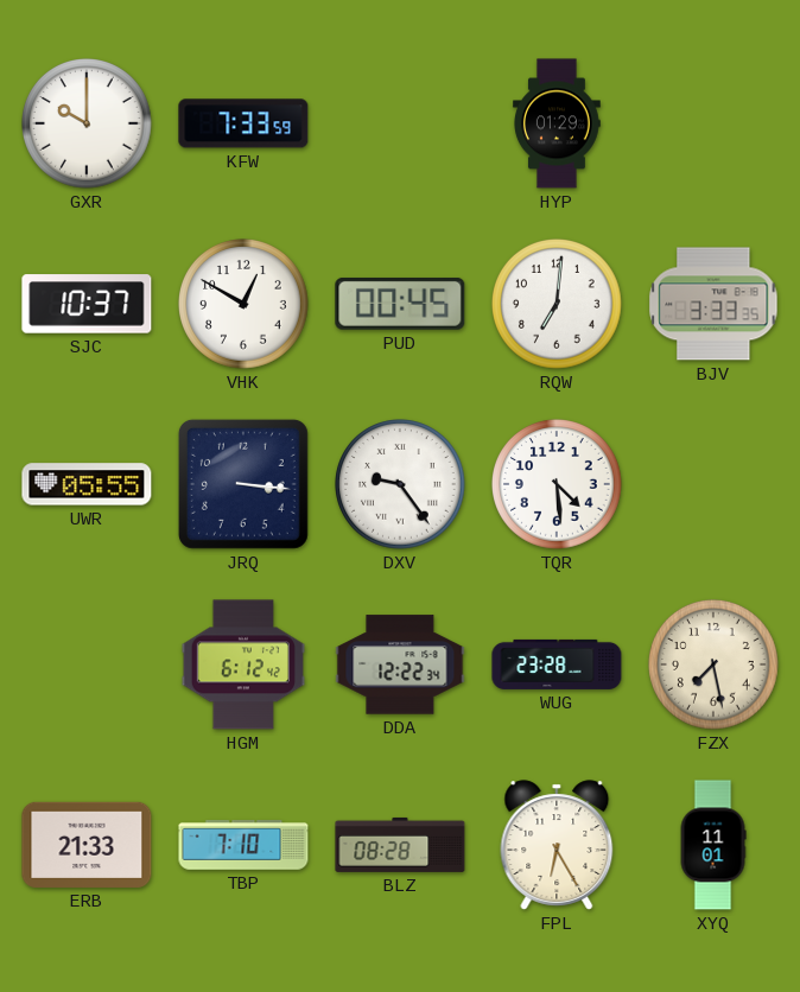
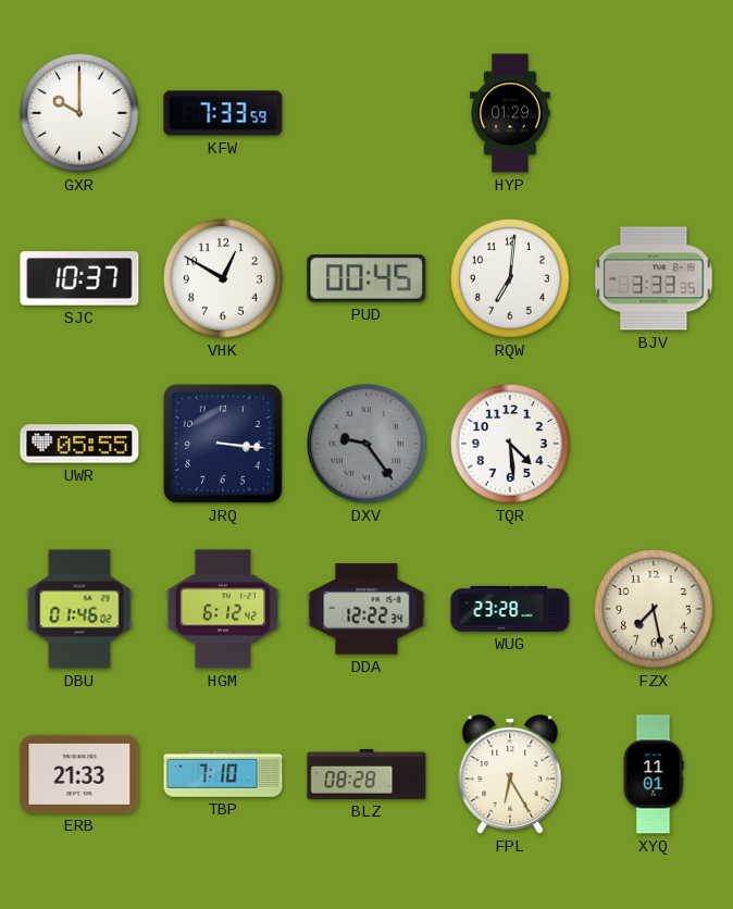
DXV dial: white -> grey (366, 444)
DBU: none -> 01:46 (79, 609)
